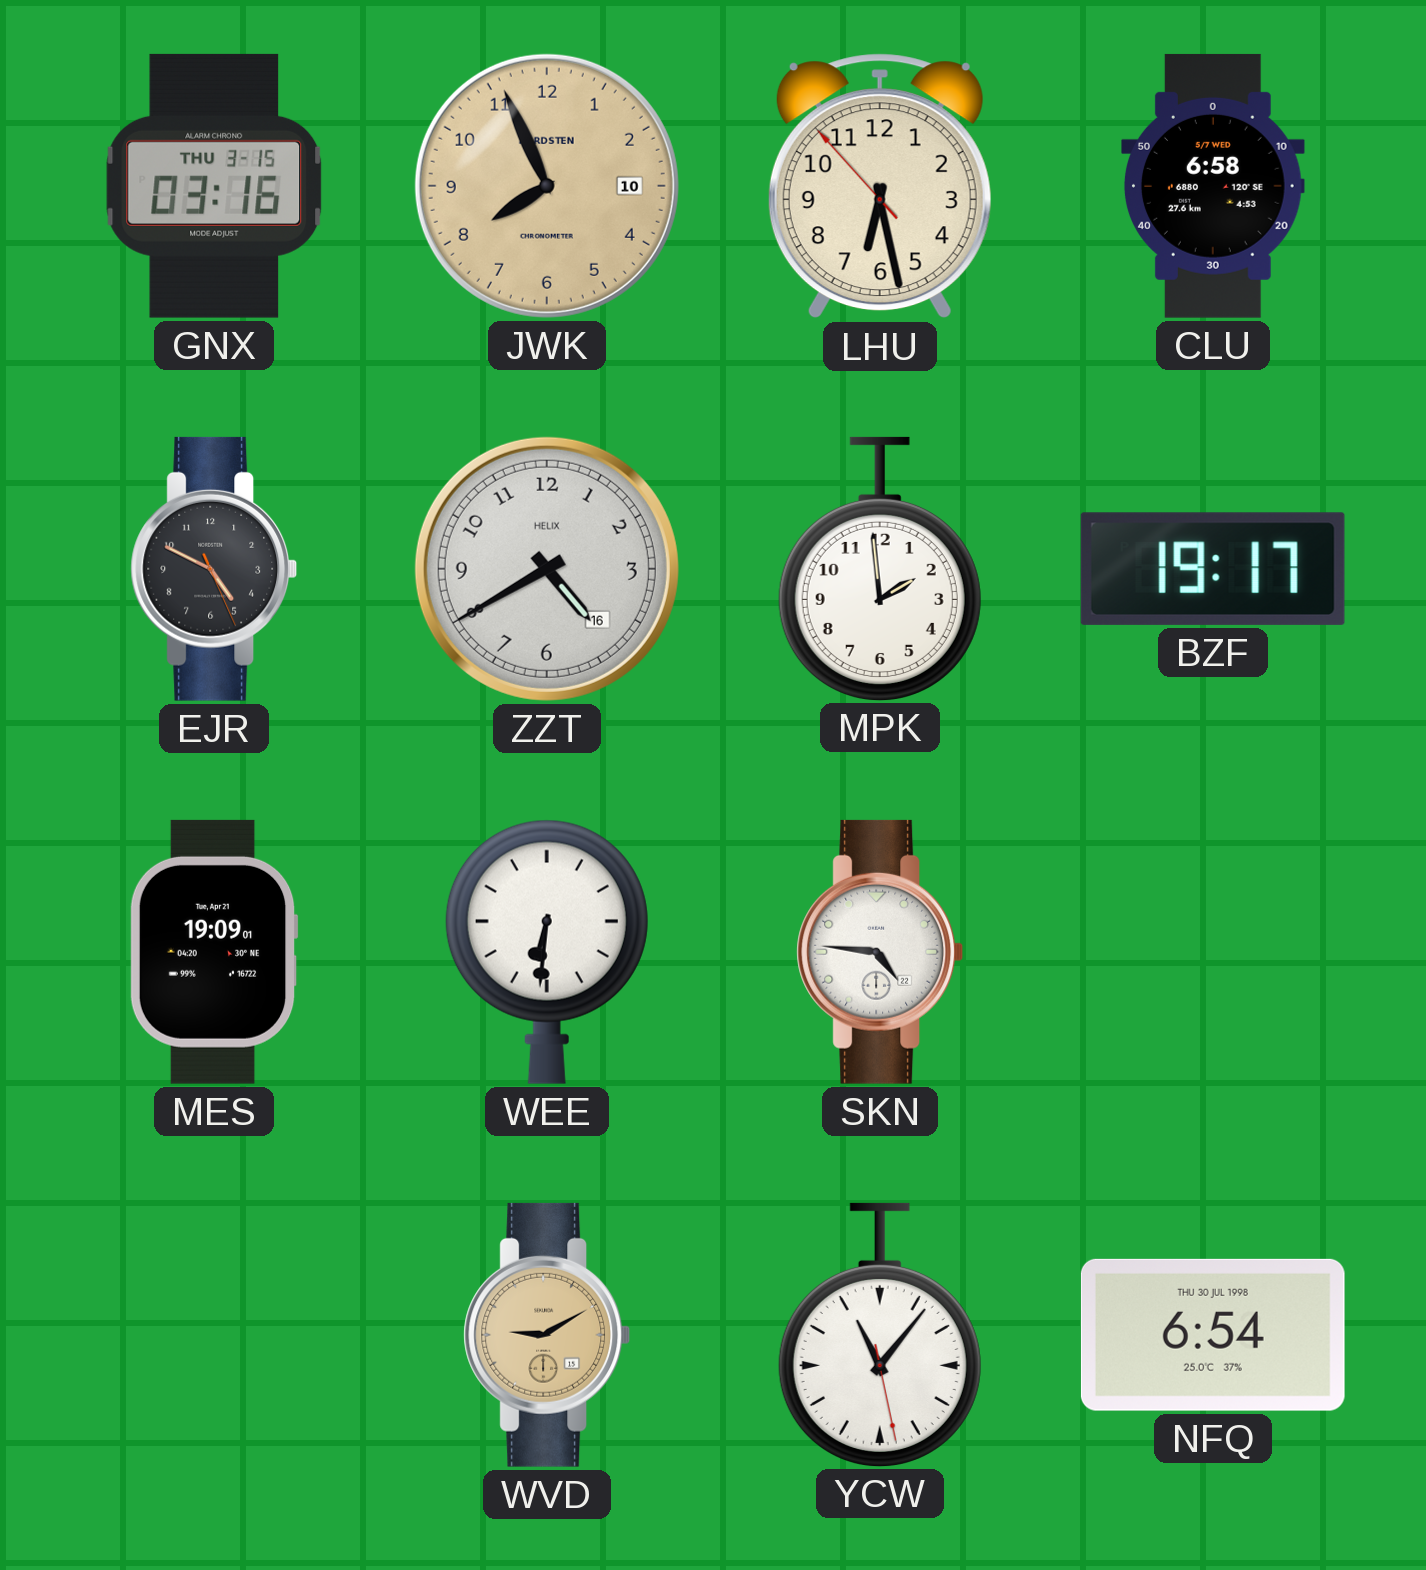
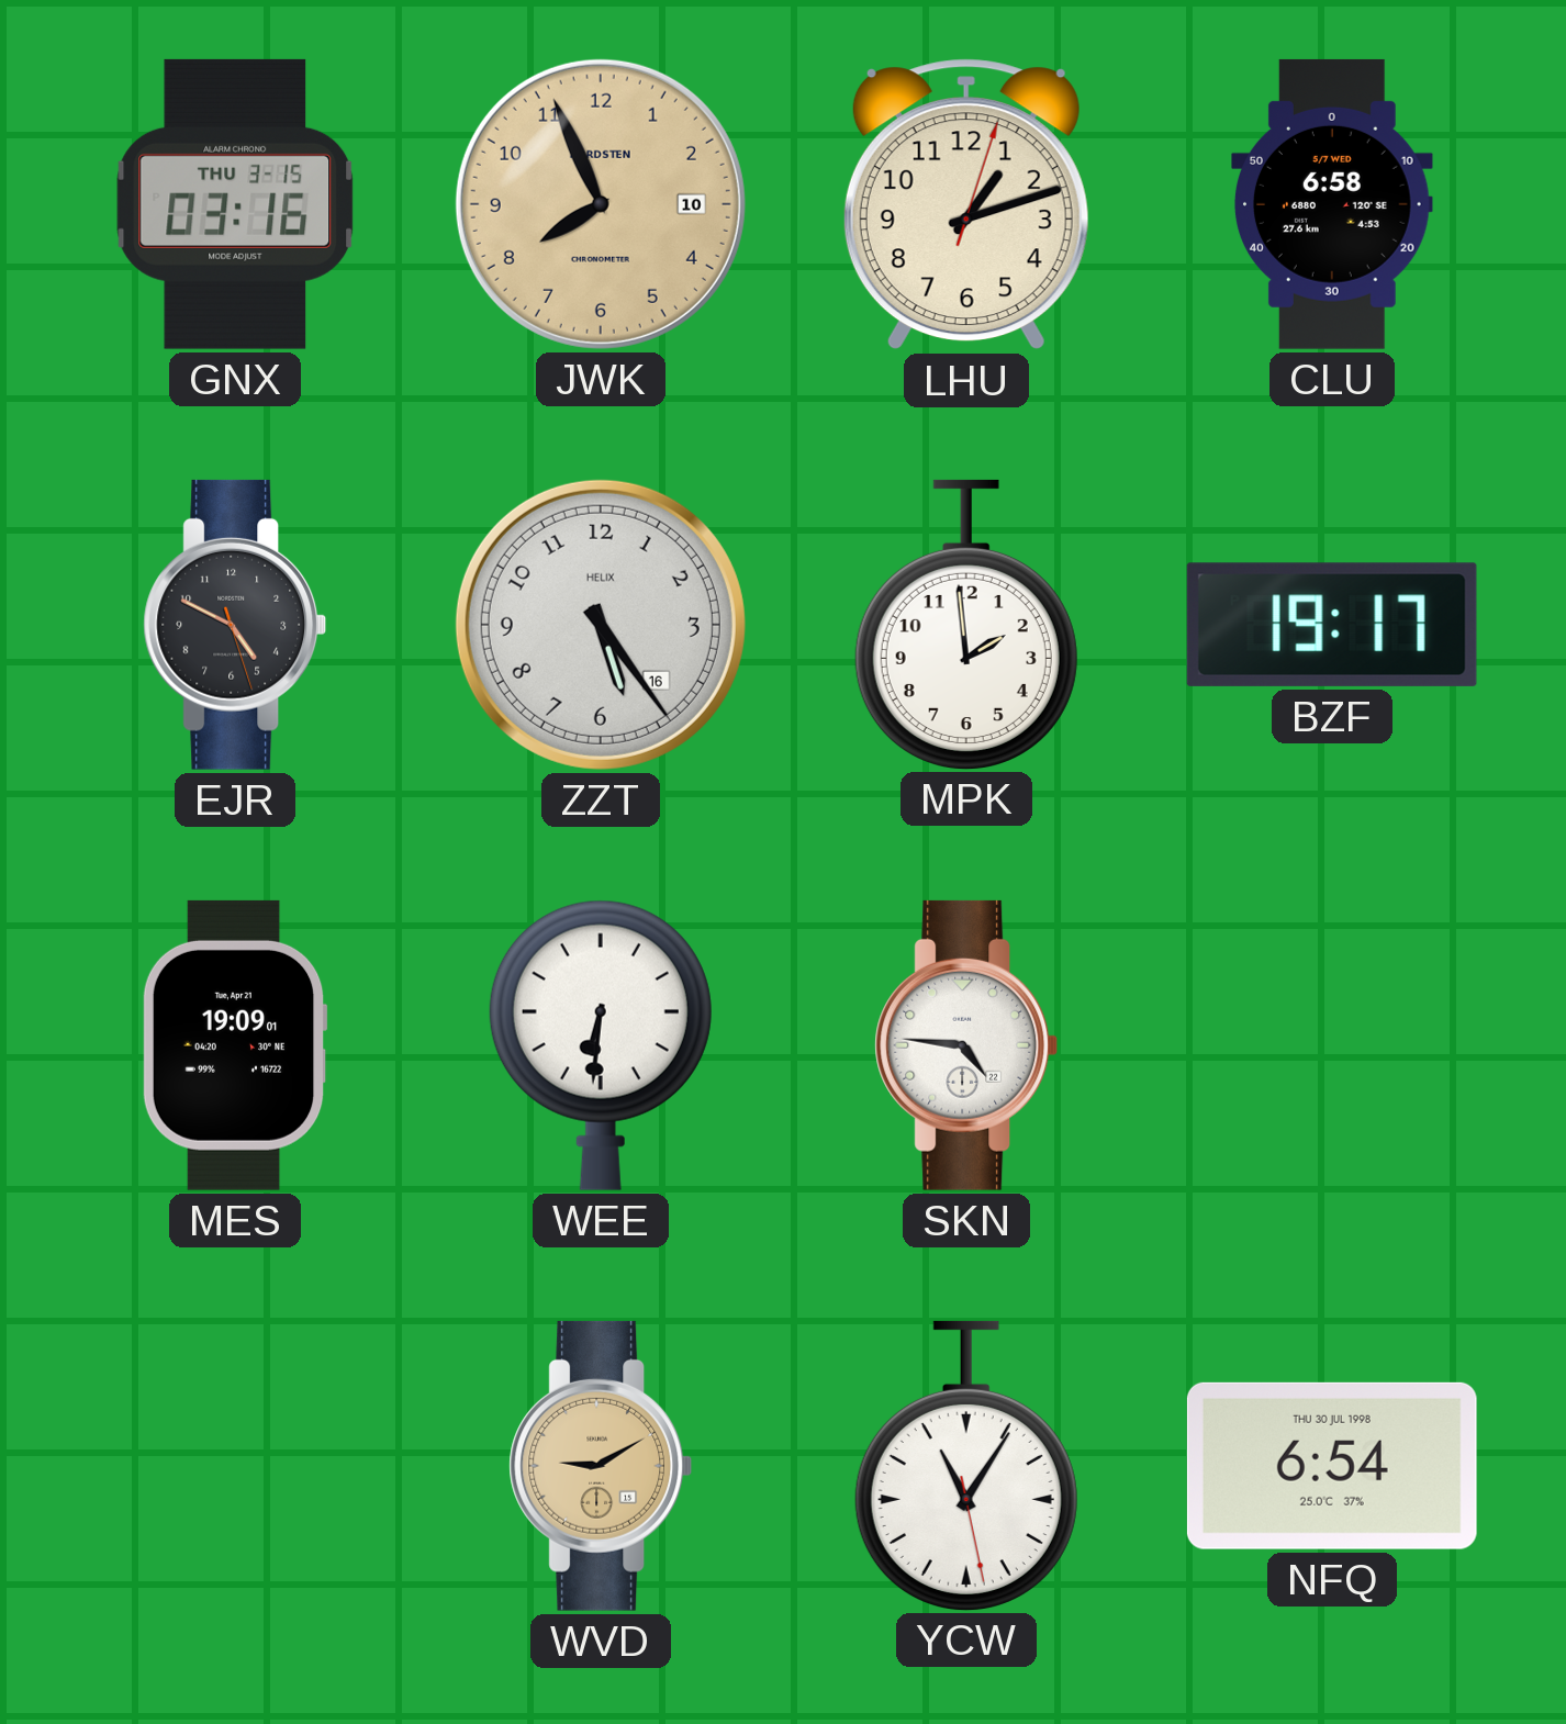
LHU: 6:27 -> 1:12 (966, 204)
EJR: 4:49:26 -> 4:49:27 (235, 625)
ZZT: 4:40 -> 5:24 (601, 625)
YCW: 11:06 -> 11:05 (966, 1465)
